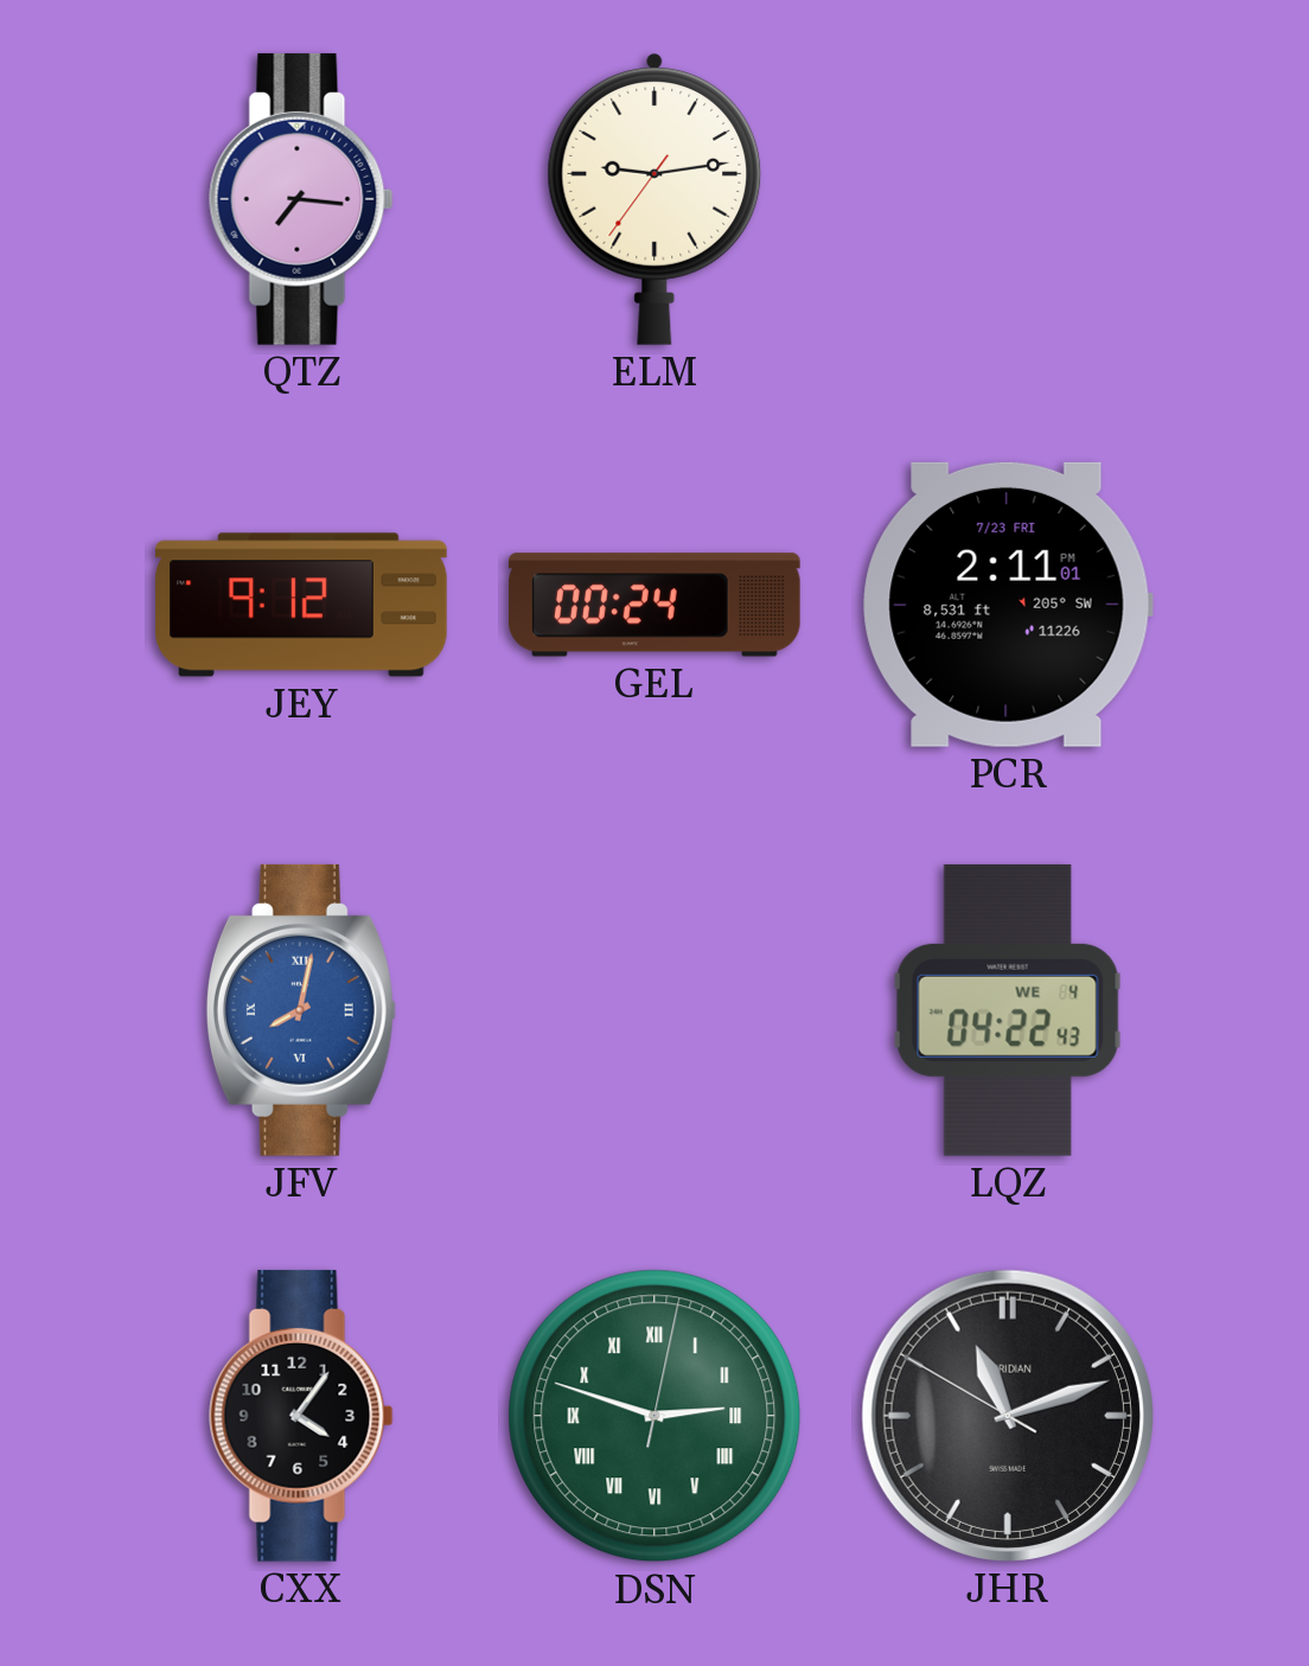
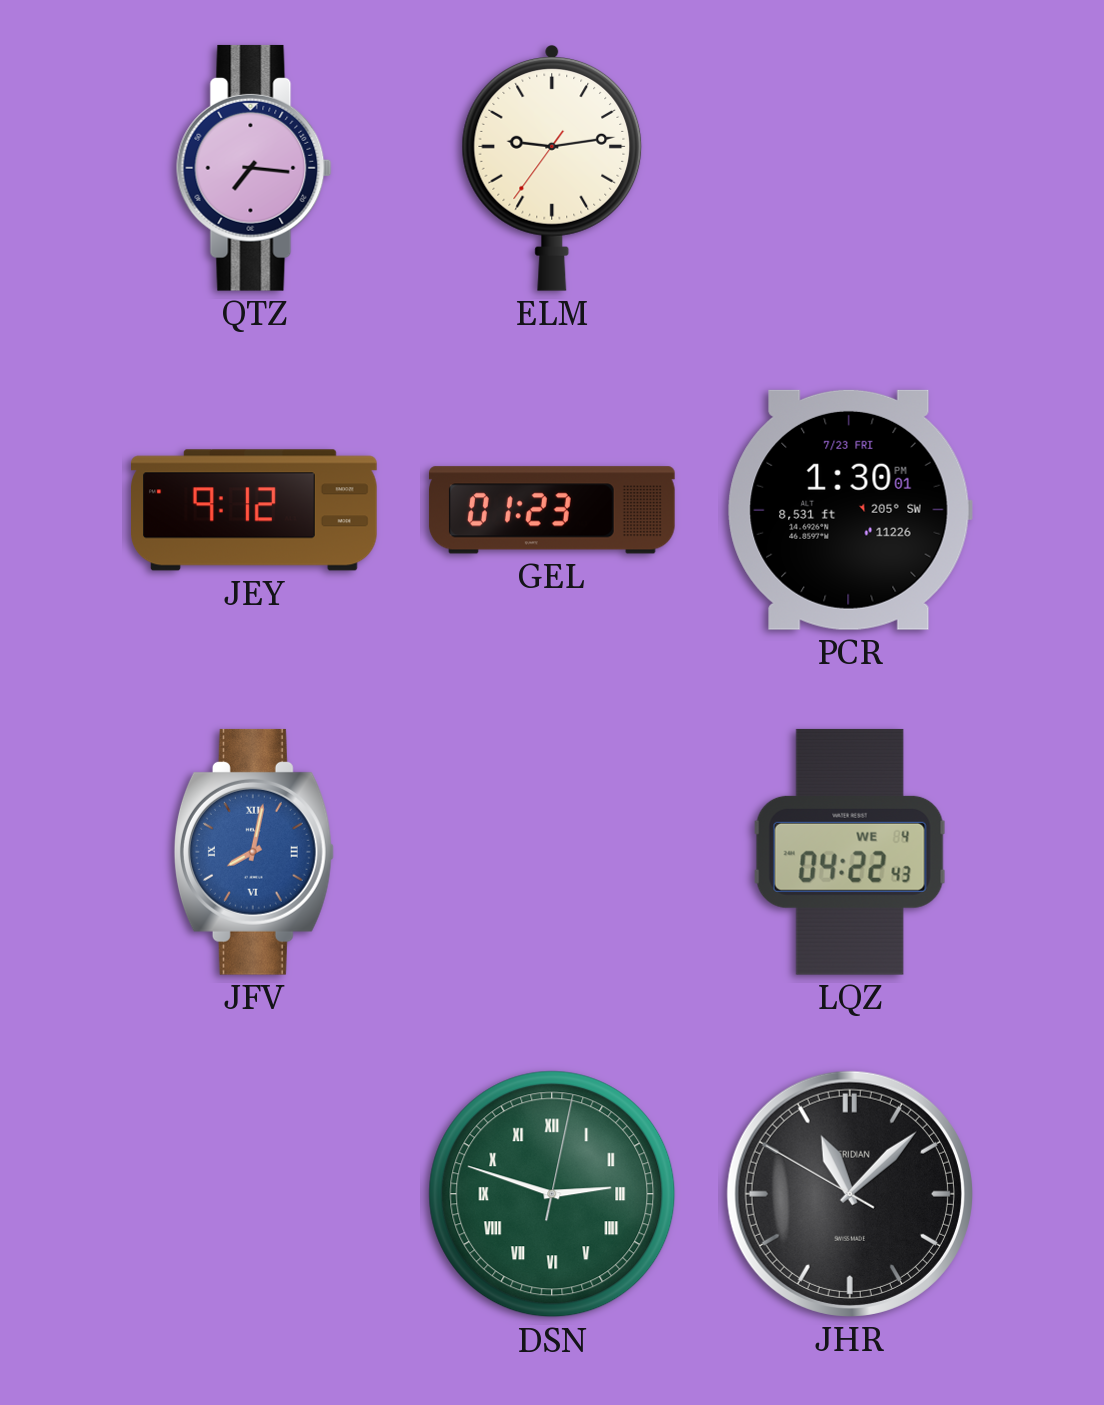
GEL: 00:24 -> 01:23 (552, 510)
PCR: 2:11 -> 1:30 (850, 510)
CXX: 4:06 -> none (301, 1416)
JHR: 11:11 -> 11:07 (850, 1194)
